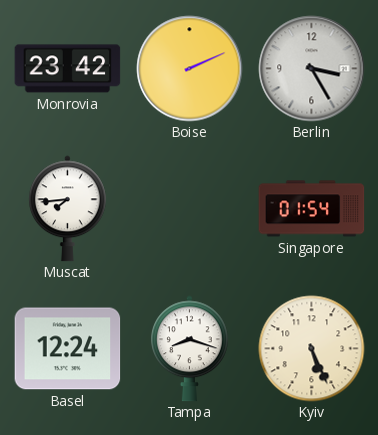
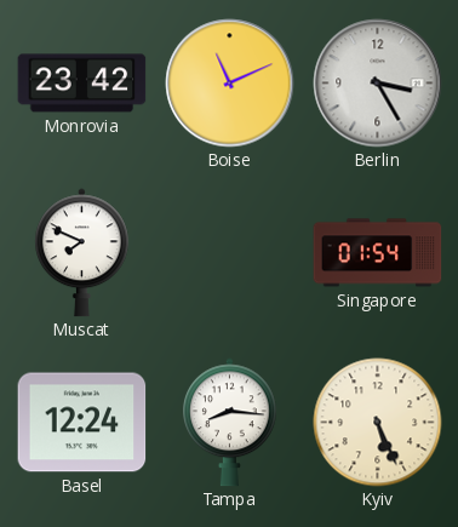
Boise: 2:11 -> 11:11 (230, 84)
Muscat: 7:44 -> 7:49 (82, 253)
Tampa: 8:18 -> 8:16 (230, 423)
